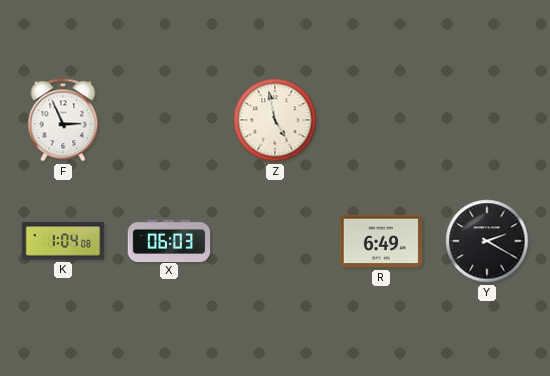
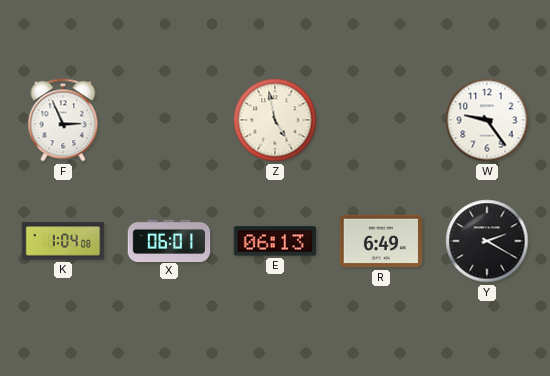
W: none -> 9:24 (487, 120)
X: 06:03 -> 06:01 (169, 240)
E: none -> 06:13 (275, 241)
